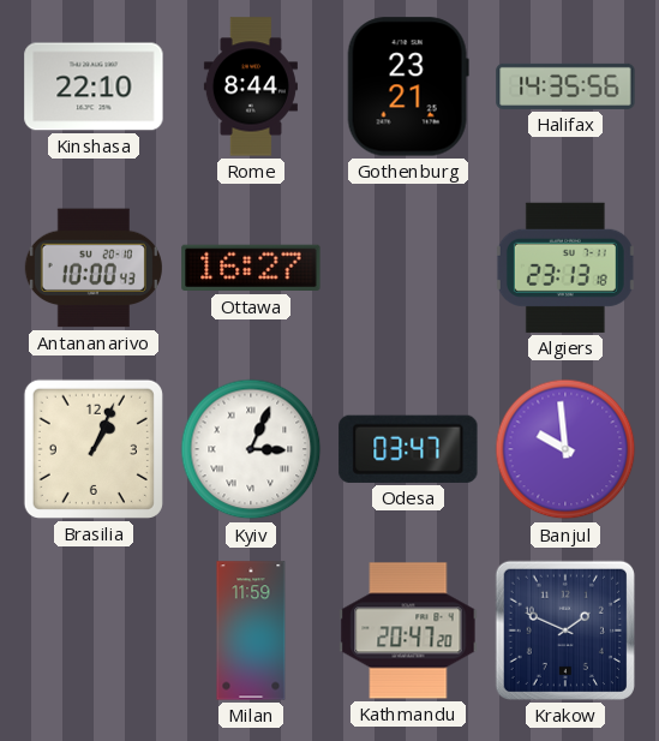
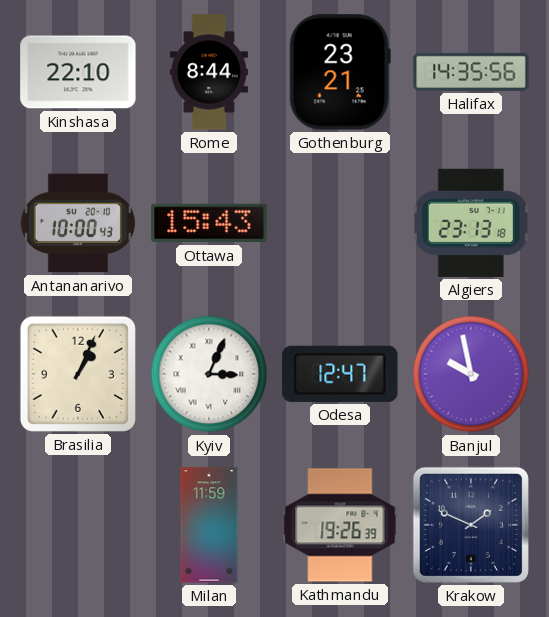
Ottawa: 16:27 -> 15:43 (209, 223)
Odesa: 03:47 -> 12:47 (340, 374)
Banjul: 9:59 -> 9:58 (471, 374)
Kathmandu: 20:47 -> 19:26 (340, 525)
